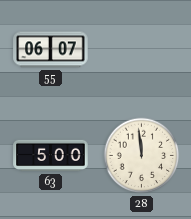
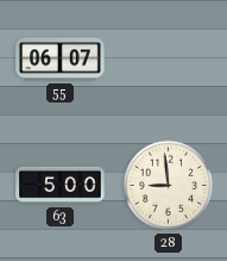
28: 11:59 -> 8:59 (169, 186)
